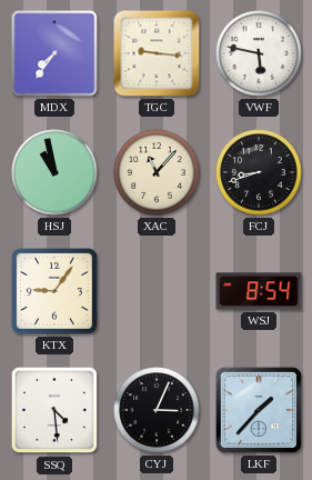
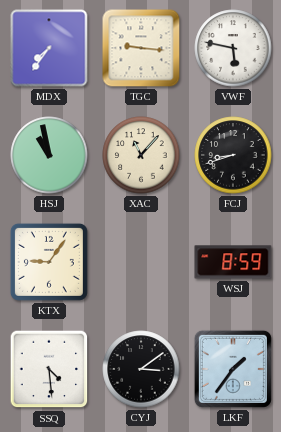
WSJ: 8:54 -> 8:59 (233, 262)
CYJ: 3:04 -> 3:09 (141, 369)
LKF: 1:37 -> 1:36 (233, 369)
